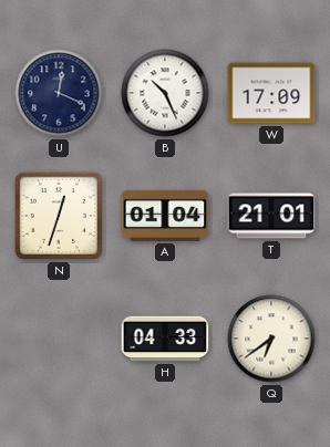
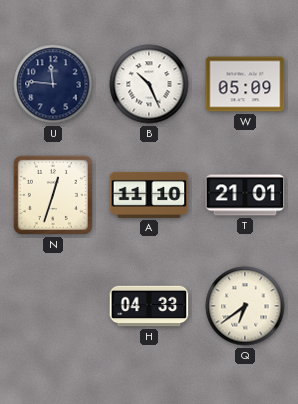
U: 12:19 -> 11:46 (53, 84)
W: 17:09 -> 05:09 (245, 84)
A: 01:04 -> 11:10 (149, 195)
